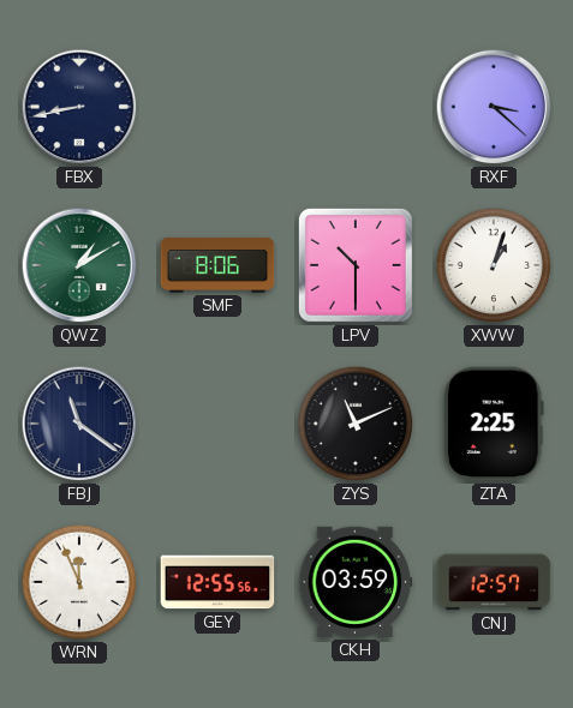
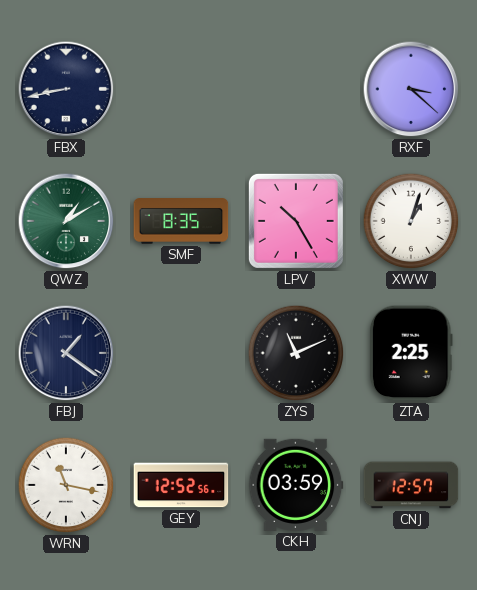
SMF: 8:06 -> 8:35 (181, 221)
LPV: 10:30 -> 10:25 (296, 221)
FBJ: 11:21 -> 1:21 (66, 353)
WRN: 11:56 -> 11:17 (66, 485)
GEY: 12:55 -> 12:52 (181, 485)
